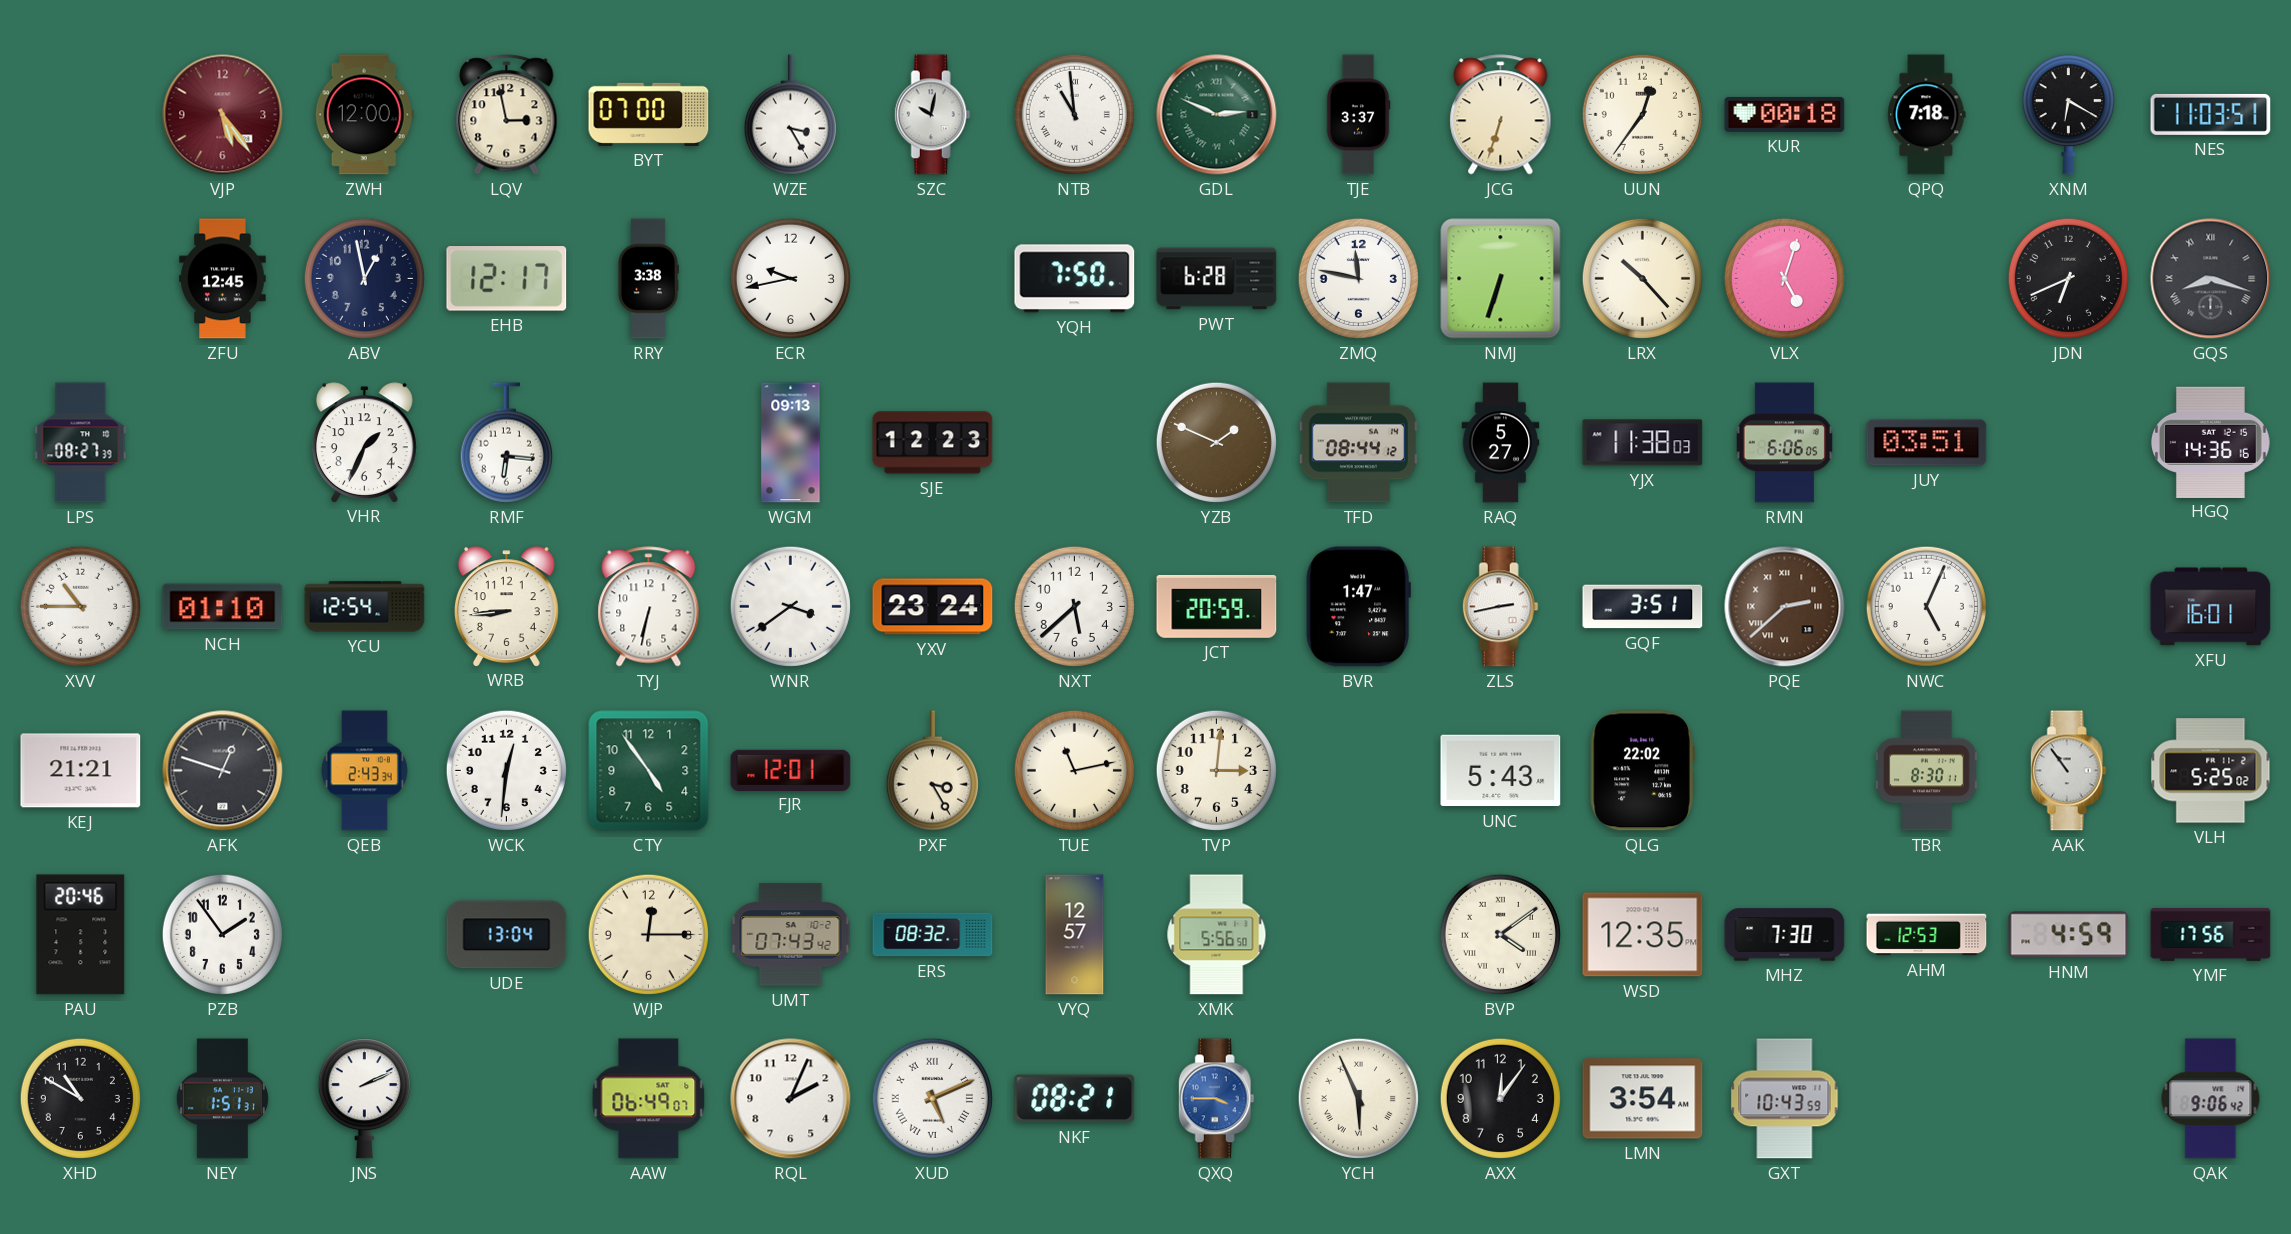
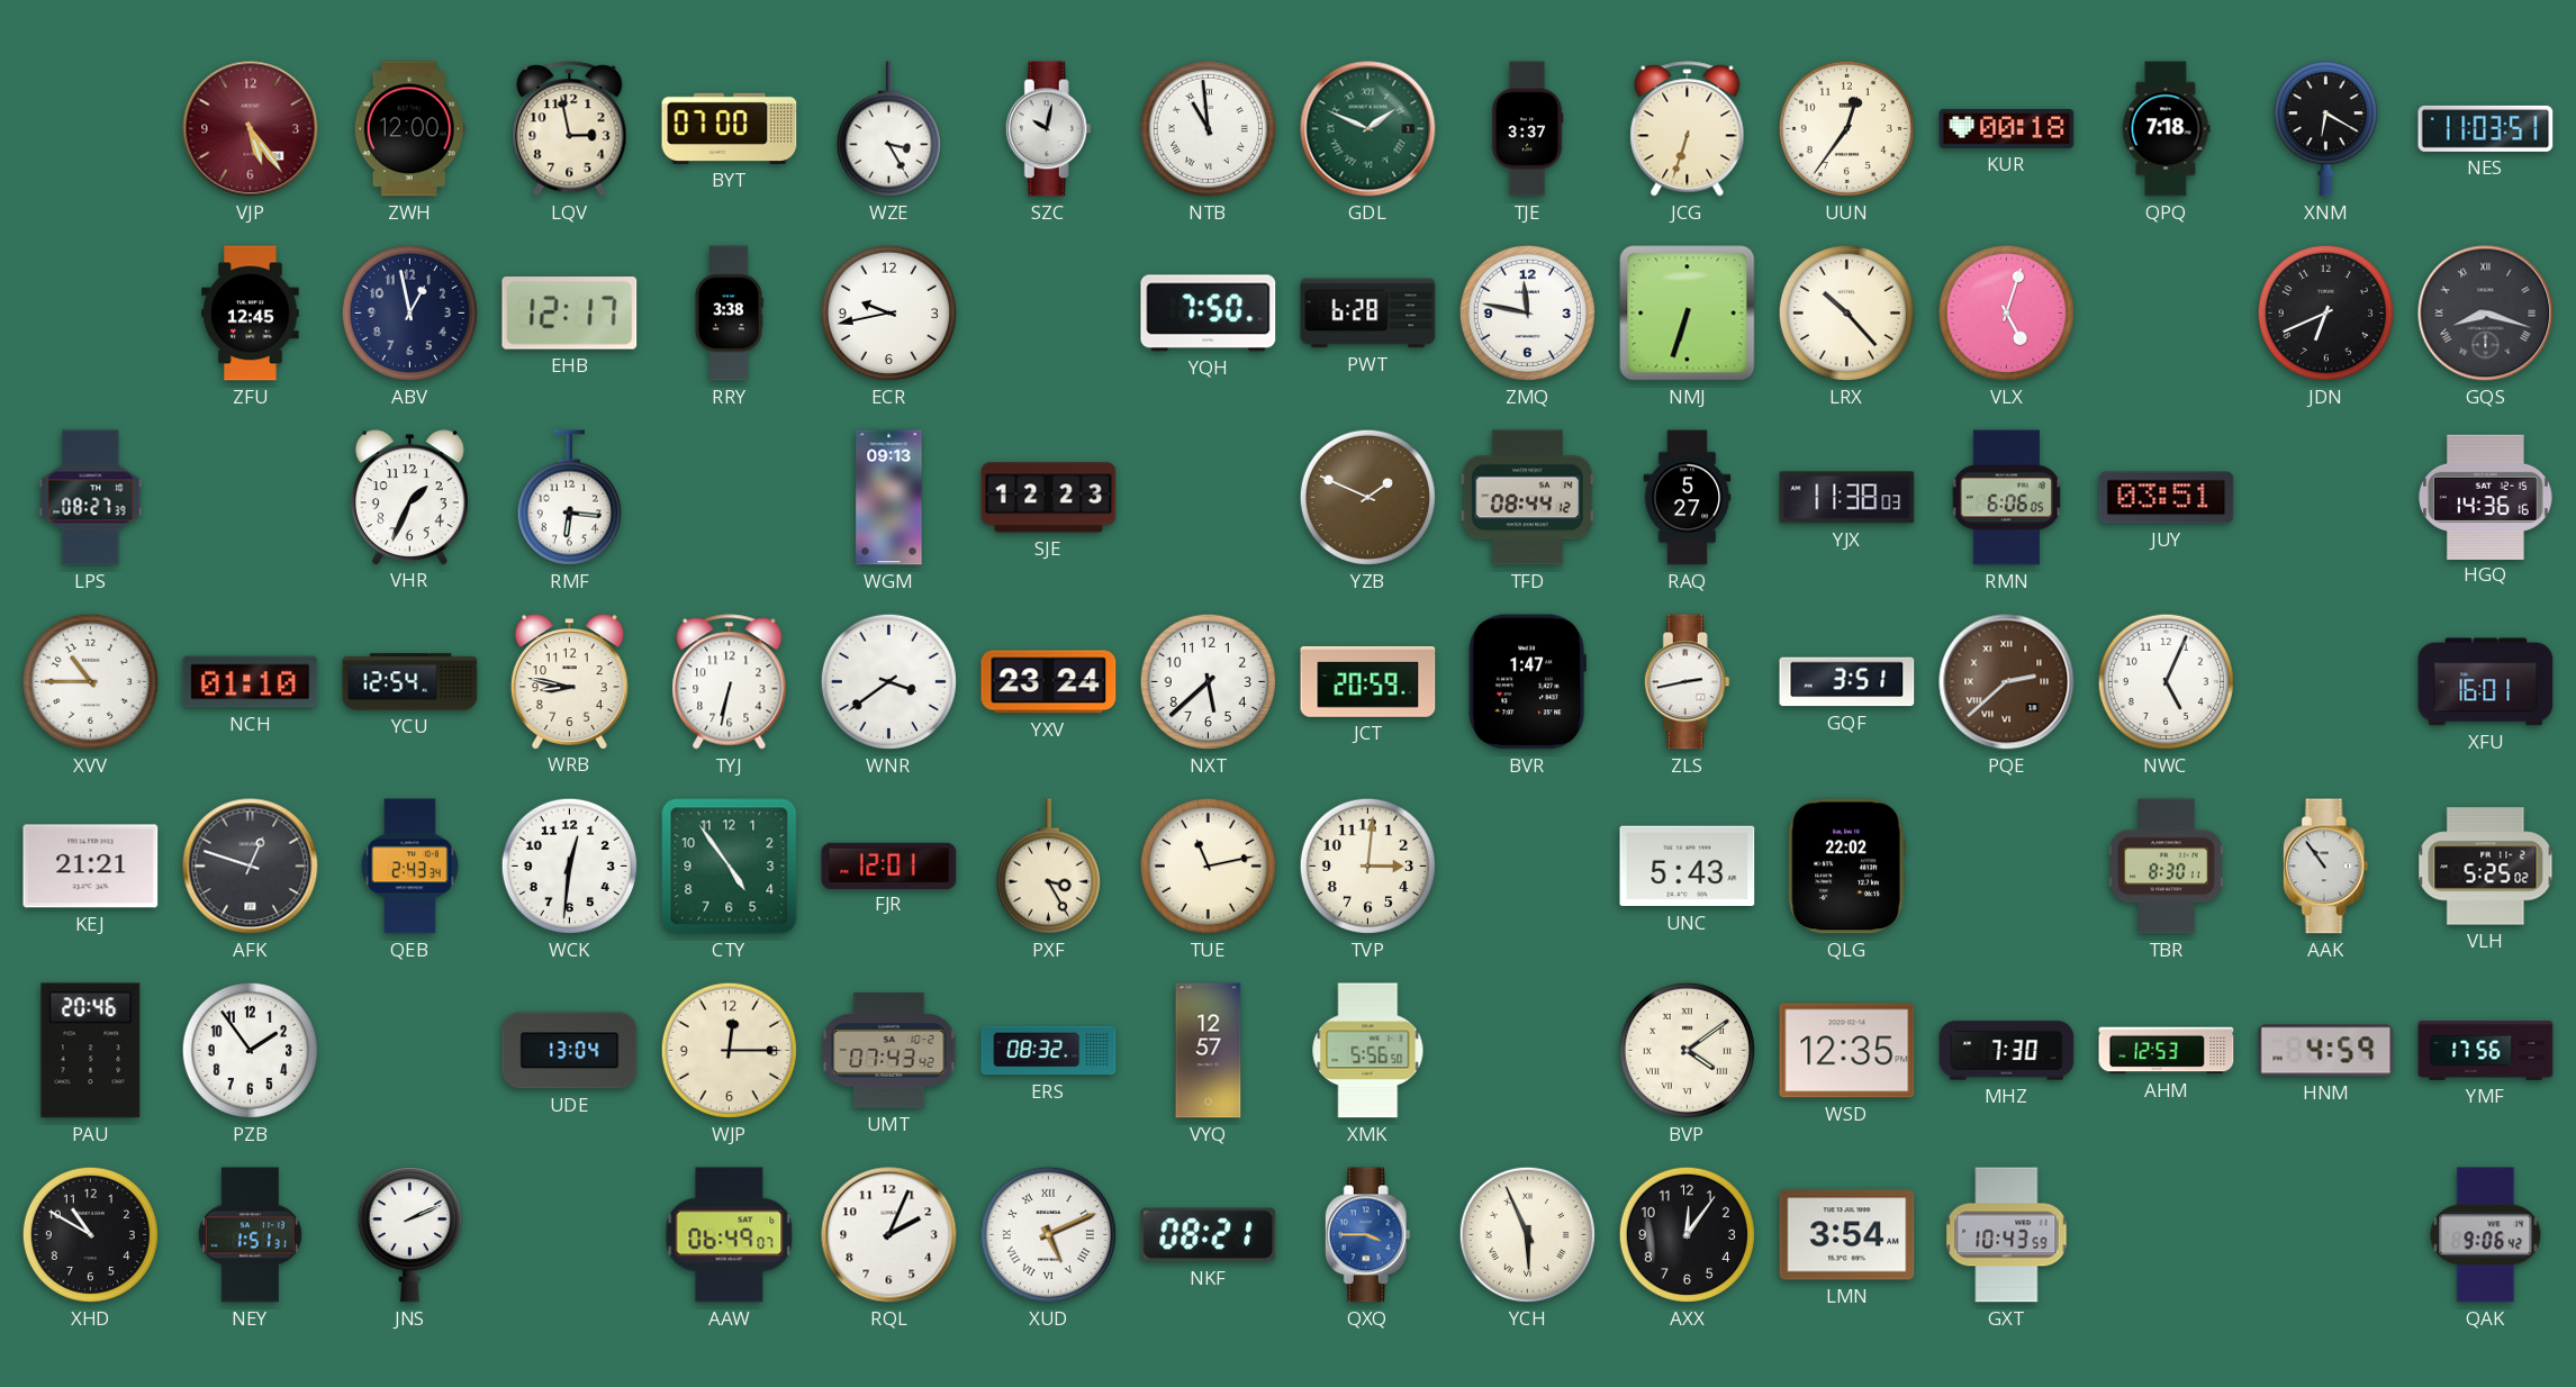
GDL: 2:49 -> 1:49 (1368, 129)
WRB: 8:44 -> 8:47 (569, 681)
